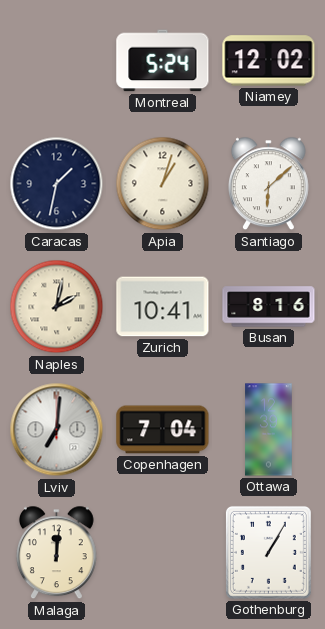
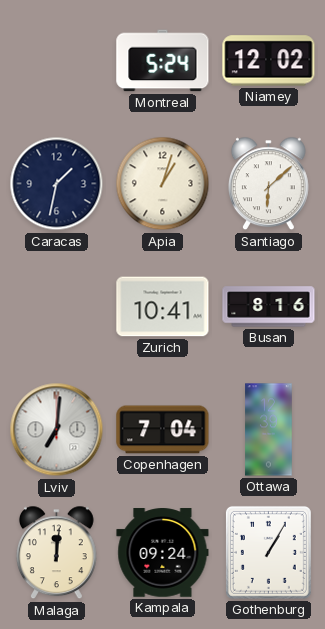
Naples: 2:02 -> none (57, 307)
Kampala: none -> 09:24 (163, 553)
